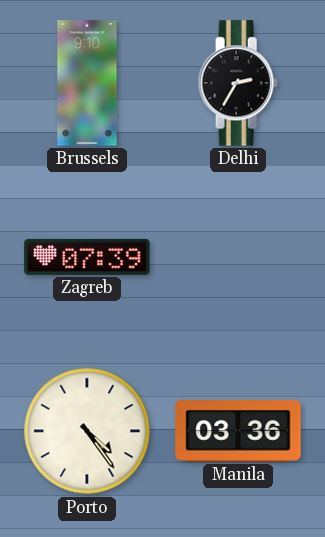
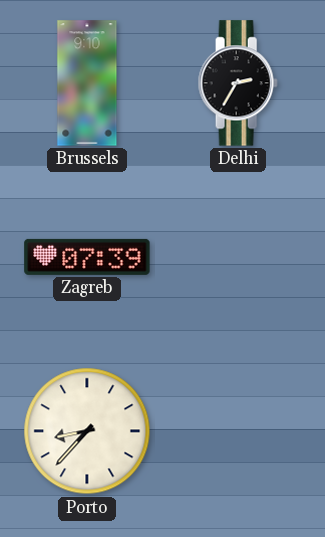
Porto: 4:24 -> 8:37 (87, 431)
Manila: 03:36 -> none (238, 431)
